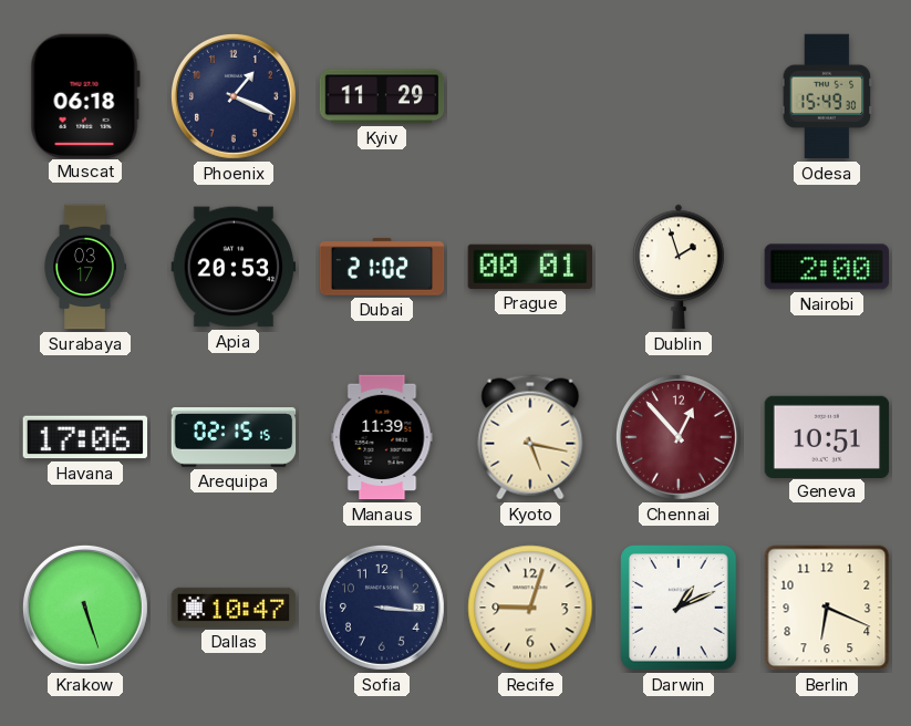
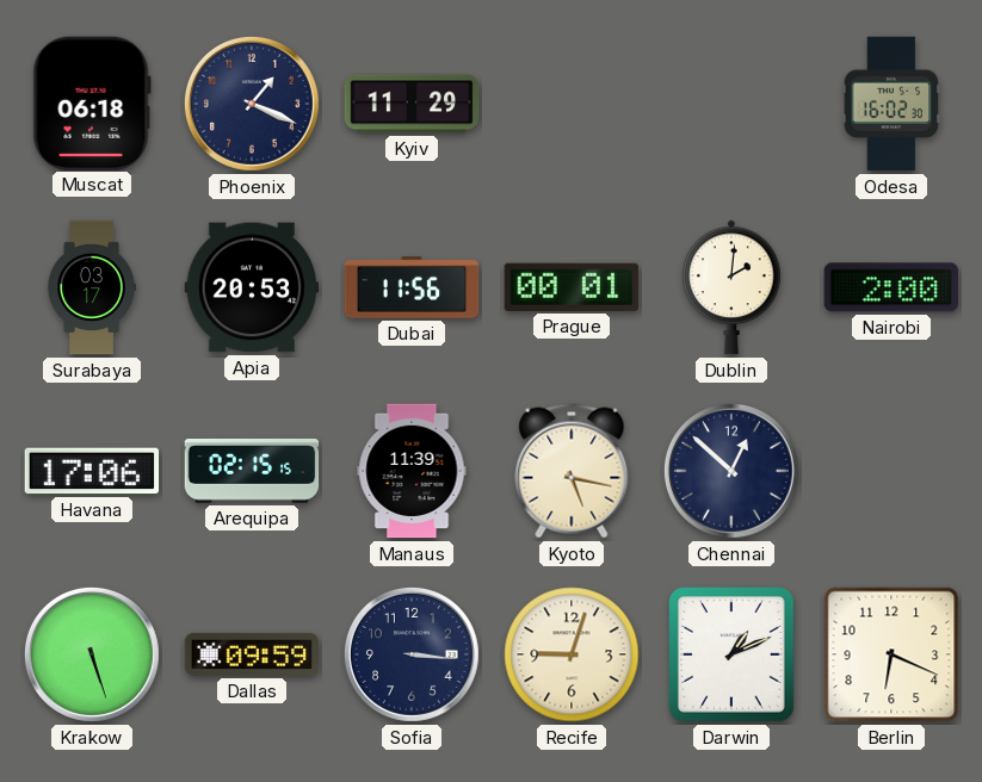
Odesa: 15:49 -> 16:02 (891, 104)
Dubai: 21:02 -> 11:56 (412, 287)
Dublin: 1:57 -> 2:01 (731, 287)
Chennai: 12:53 -> 12:52 (731, 471)
Chennai dial: burgundy -> navy (731, 471)
Geneva: 10:51 -> none (827, 436)
Dallas: 10:47 -> 09:59 (252, 654)
